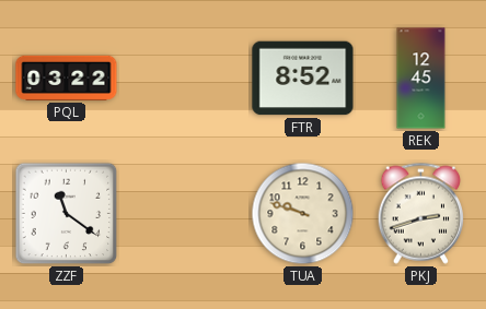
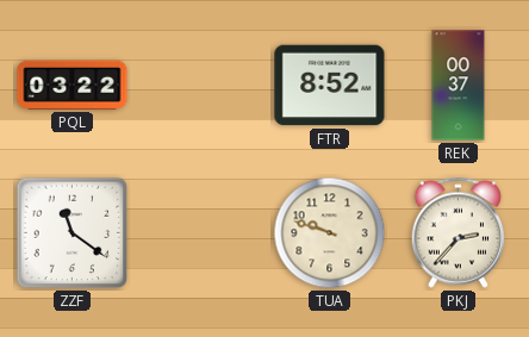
REK: 12:45 -> 00:37 (459, 86)
PKJ: 2:42 -> 2:37 (458, 232)
